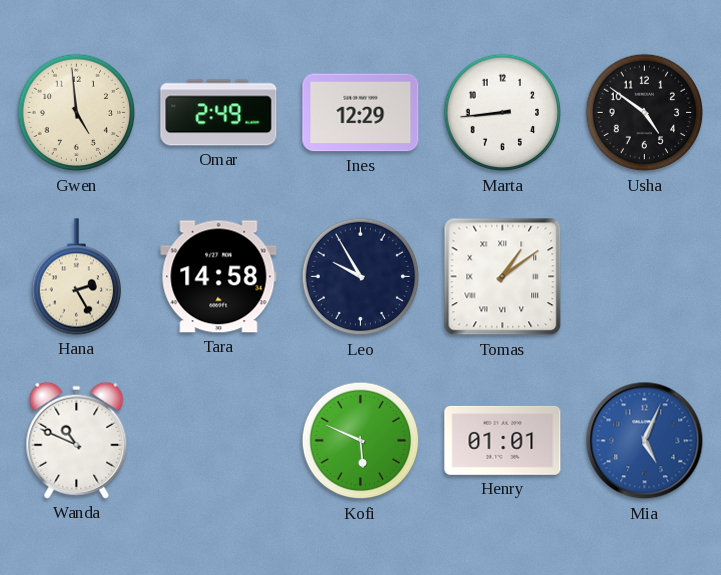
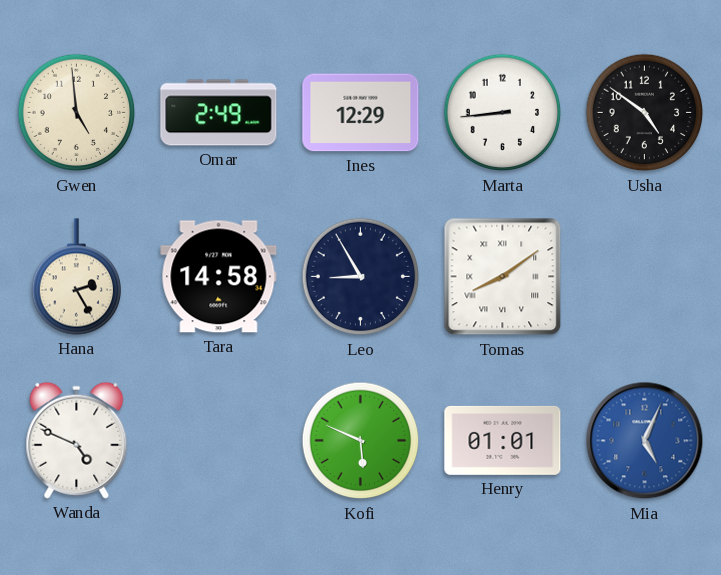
Leo: 9:55 -> 8:55 (361, 277)
Tomas: 1:09 -> 8:09 (503, 277)
Wanda: 10:49 -> 4:49 (77, 440)
